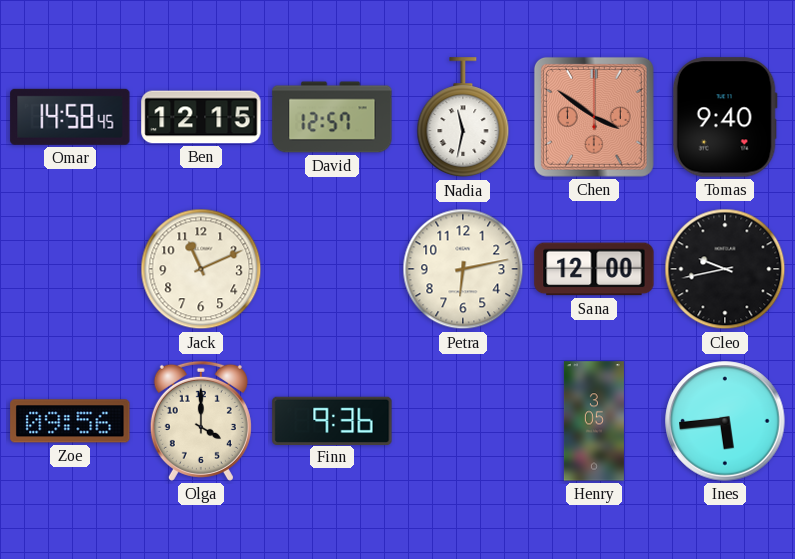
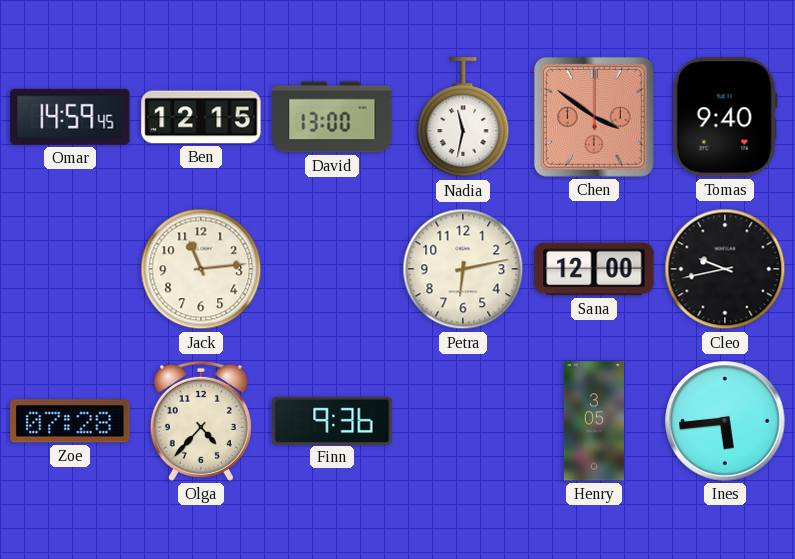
Omar: 14:58 -> 14:59 (70, 117)
David: 12:57 -> 13:00 (332, 117)
Jack: 11:11 -> 11:14 (201, 269)
Zoe: 09:56 -> 07:28 (70, 421)
Olga: 4:00 -> 4:37 (201, 421)
